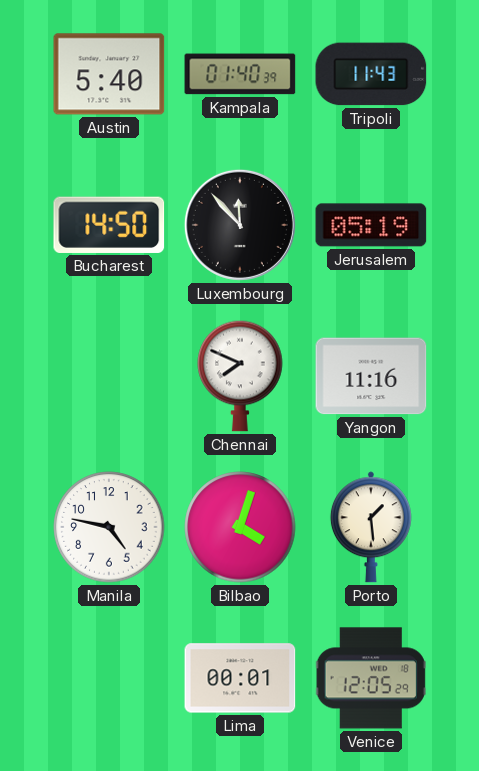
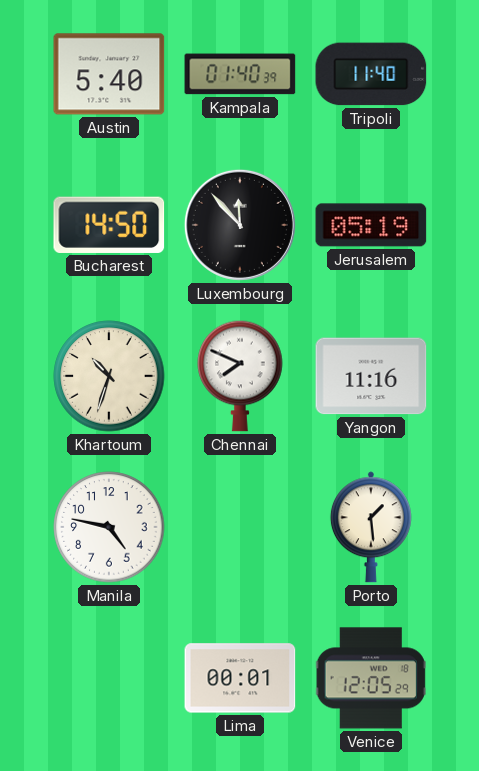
Tripoli: 11:43 -> 11:40 (371, 74)
Khartoum: none -> 10:33 (109, 376)
Bilbao: 4:03 -> none (240, 527)
